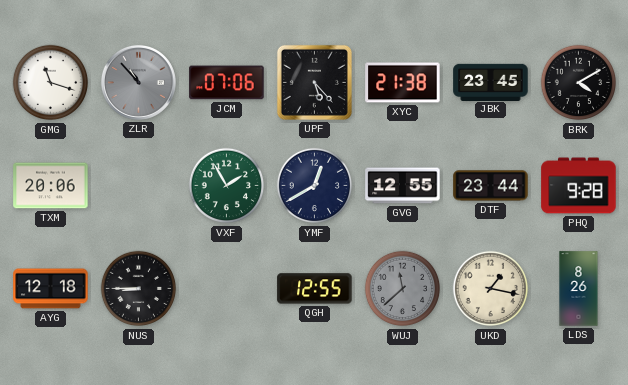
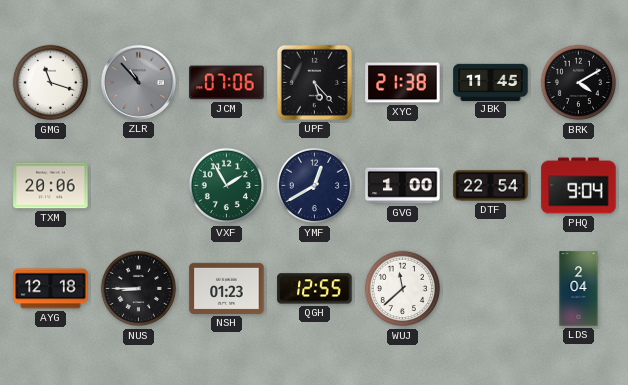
JBK: 23:45 -> 11:45 (491, 82)
GVG: 12:55 -> 1:00 (403, 186)
DTF: 23:44 -> 22:54 (491, 186)
PHQ: 9:28 -> 9:04 (579, 186)
NSH: none -> 01:23 (227, 288)
WUJ dial: grey -> white (403, 289)
UKD: 1:17 -> none (491, 289)
LDS: 8:26 -> 2:04 (579, 289)
